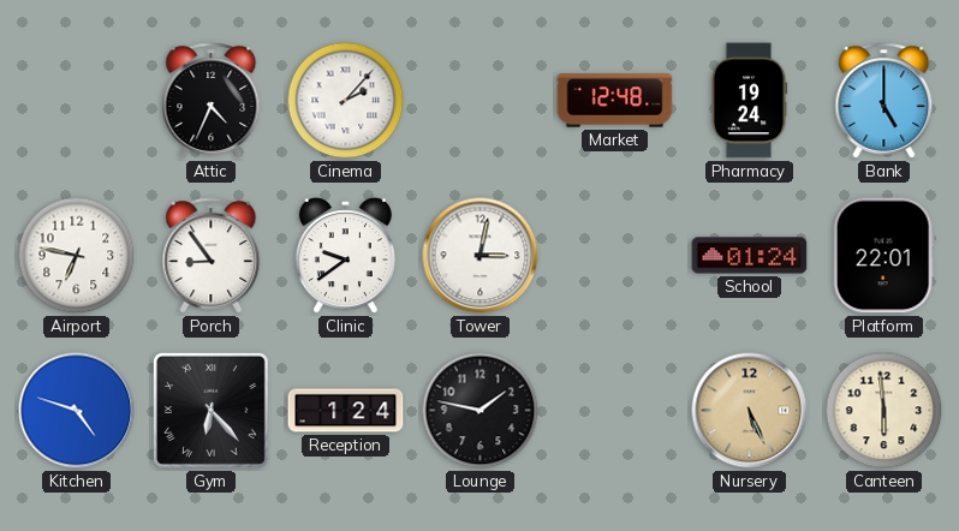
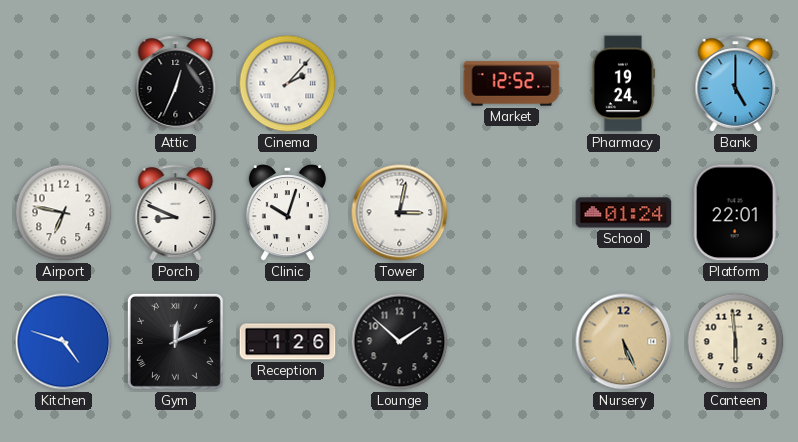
Attic: 4:34 -> 12:34 (176, 84)
Market: 12:48 -> 12:52 (512, 84)
Porch: 8:54 -> 8:49 (176, 213)
Clinic: 9:39 -> 10:03 (287, 213)
Gym: 6:23 -> 12:11 (175, 341)
Reception: 1:24 -> 1:26 (288, 342)
Lounge: 1:47 -> 1:52 (400, 342)
